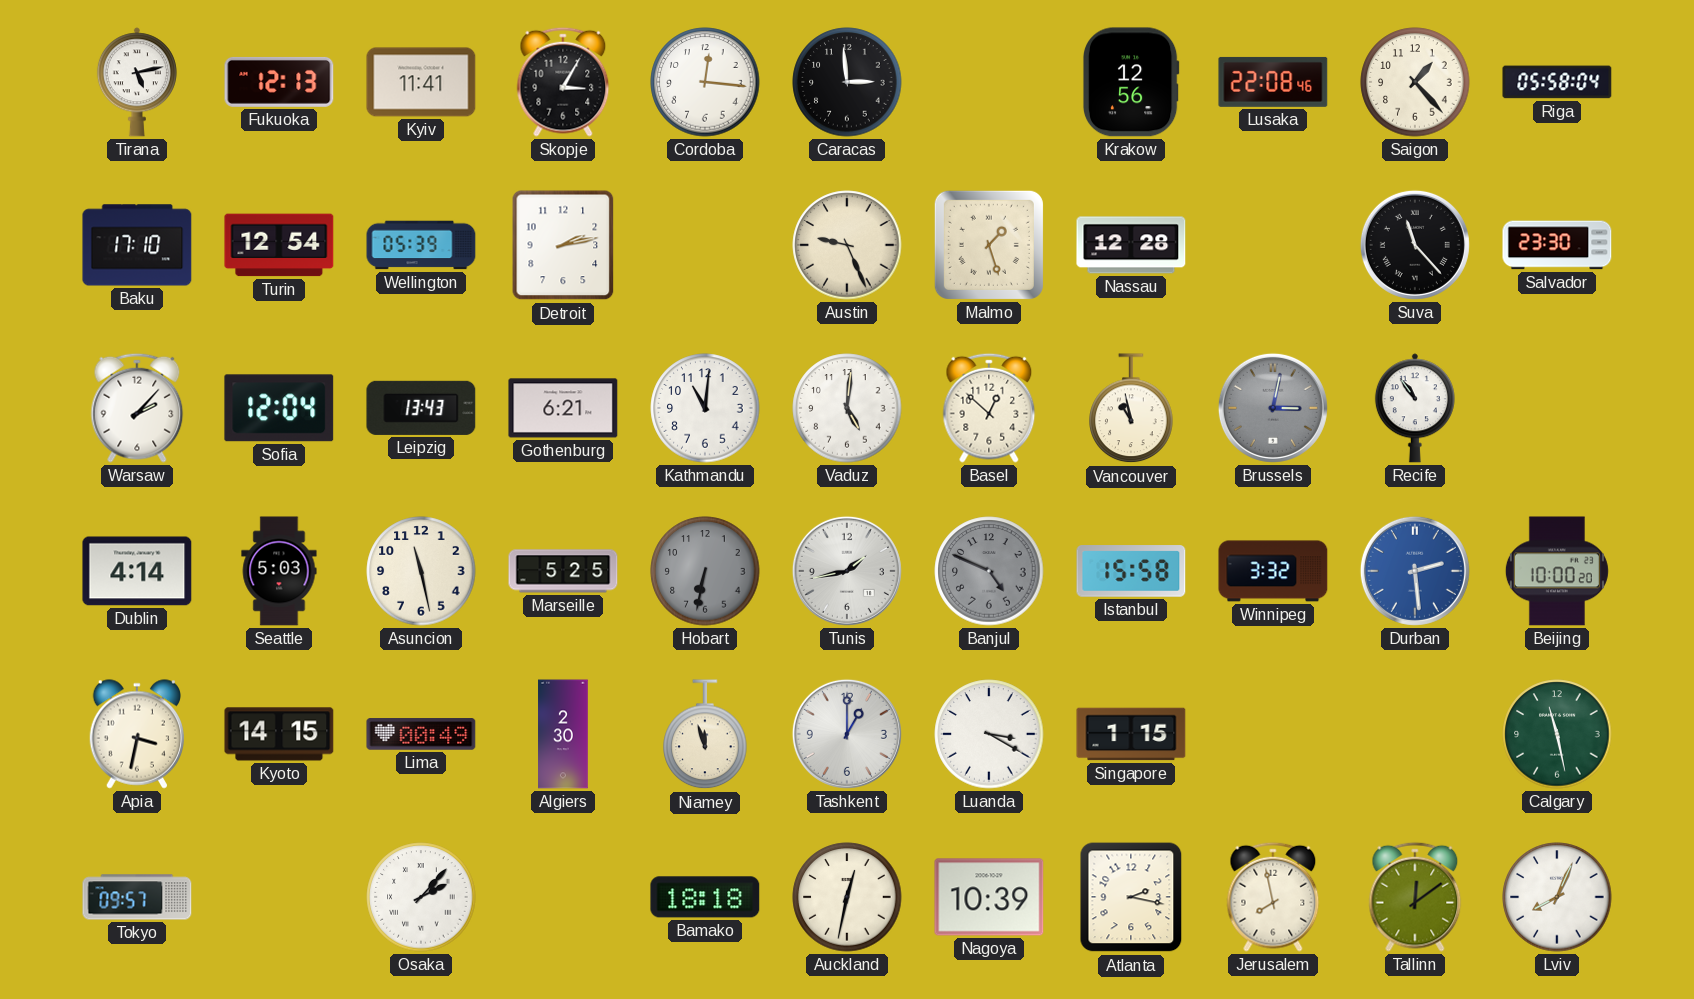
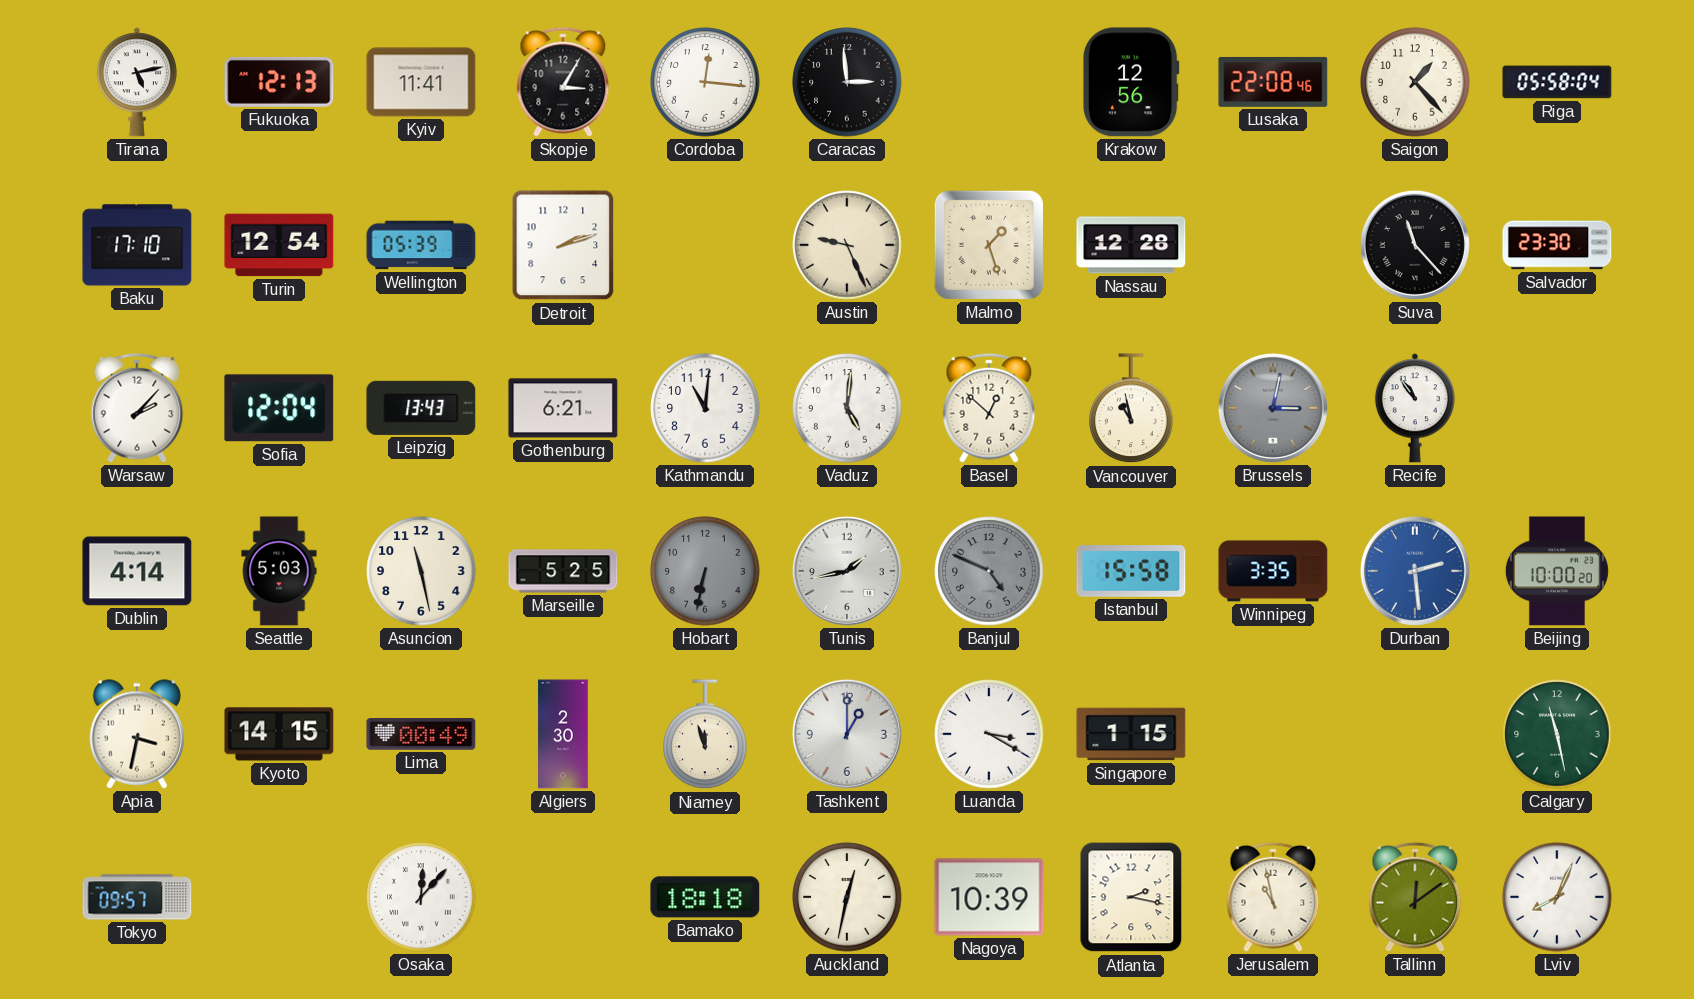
Detroit: 2:13 -> 2:12 (563, 245)
Winnipeg: 3:32 -> 3:35 (1273, 571)
Osaka: 2:07 -> 12:07 (421, 897)
Jerusalem: 7:58 -> 10:58 (1273, 897)
